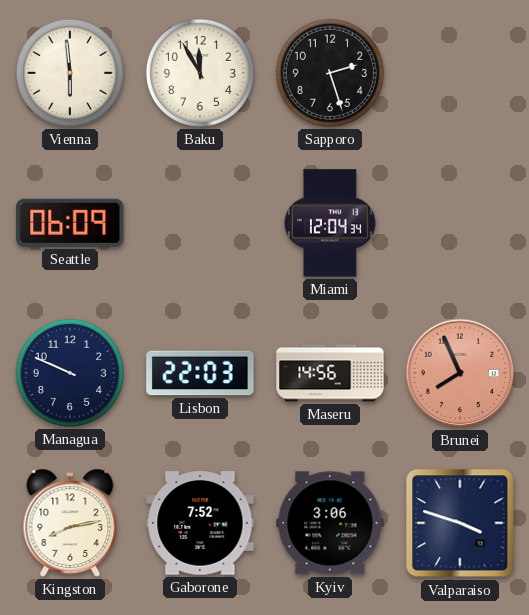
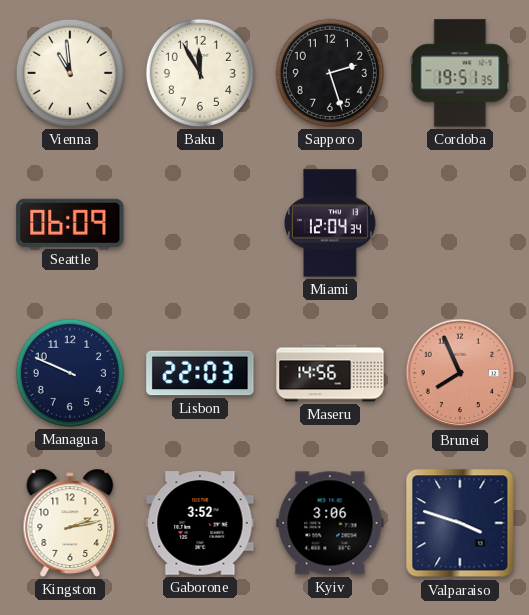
Vienna: 5:59 -> 10:59 (70, 73)
Cordoba: none -> 19:51 (460, 73)
Kingston: 8:13 -> 2:13 (70, 523)
Gaborone: 7:52 -> 3:52 (200, 523)
